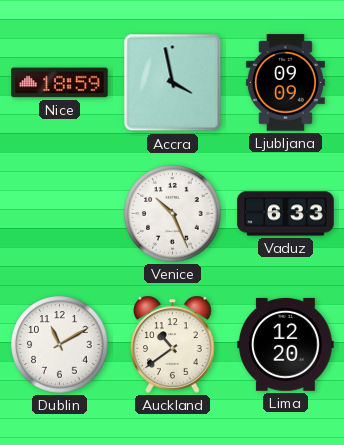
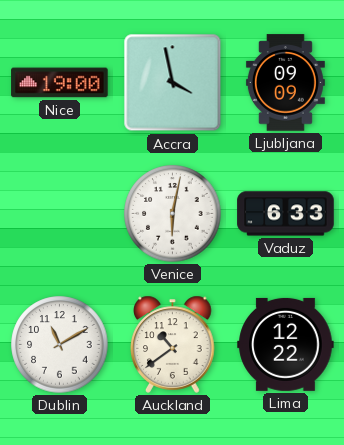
Nice: 18:59 -> 19:00 (60, 83)
Venice: 10:26 -> 6:02 (173, 214)
Lima: 12:20 -> 12:22 (286, 344)
